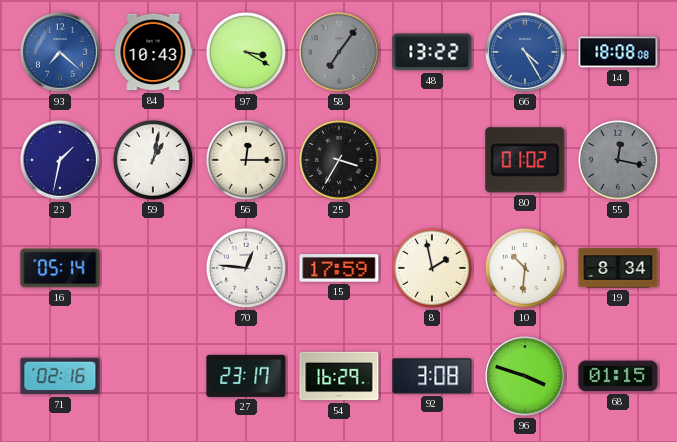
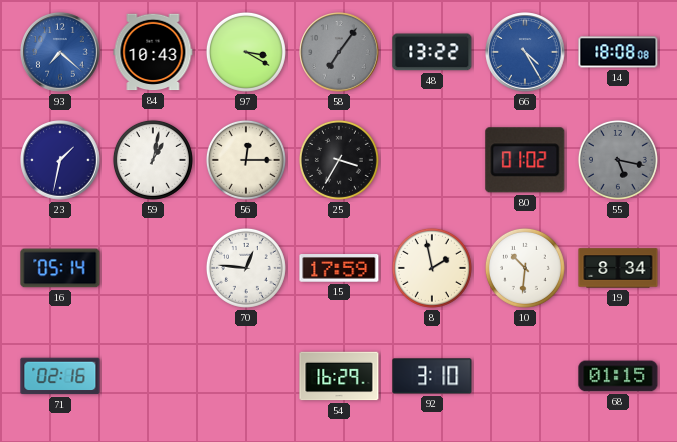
55: 12:17 -> 5:17 (618, 160)
27: 23:17 -> none (246, 376)
92: 3:08 -> 3:10 (432, 376)
96: 3:48 -> none (525, 376)
